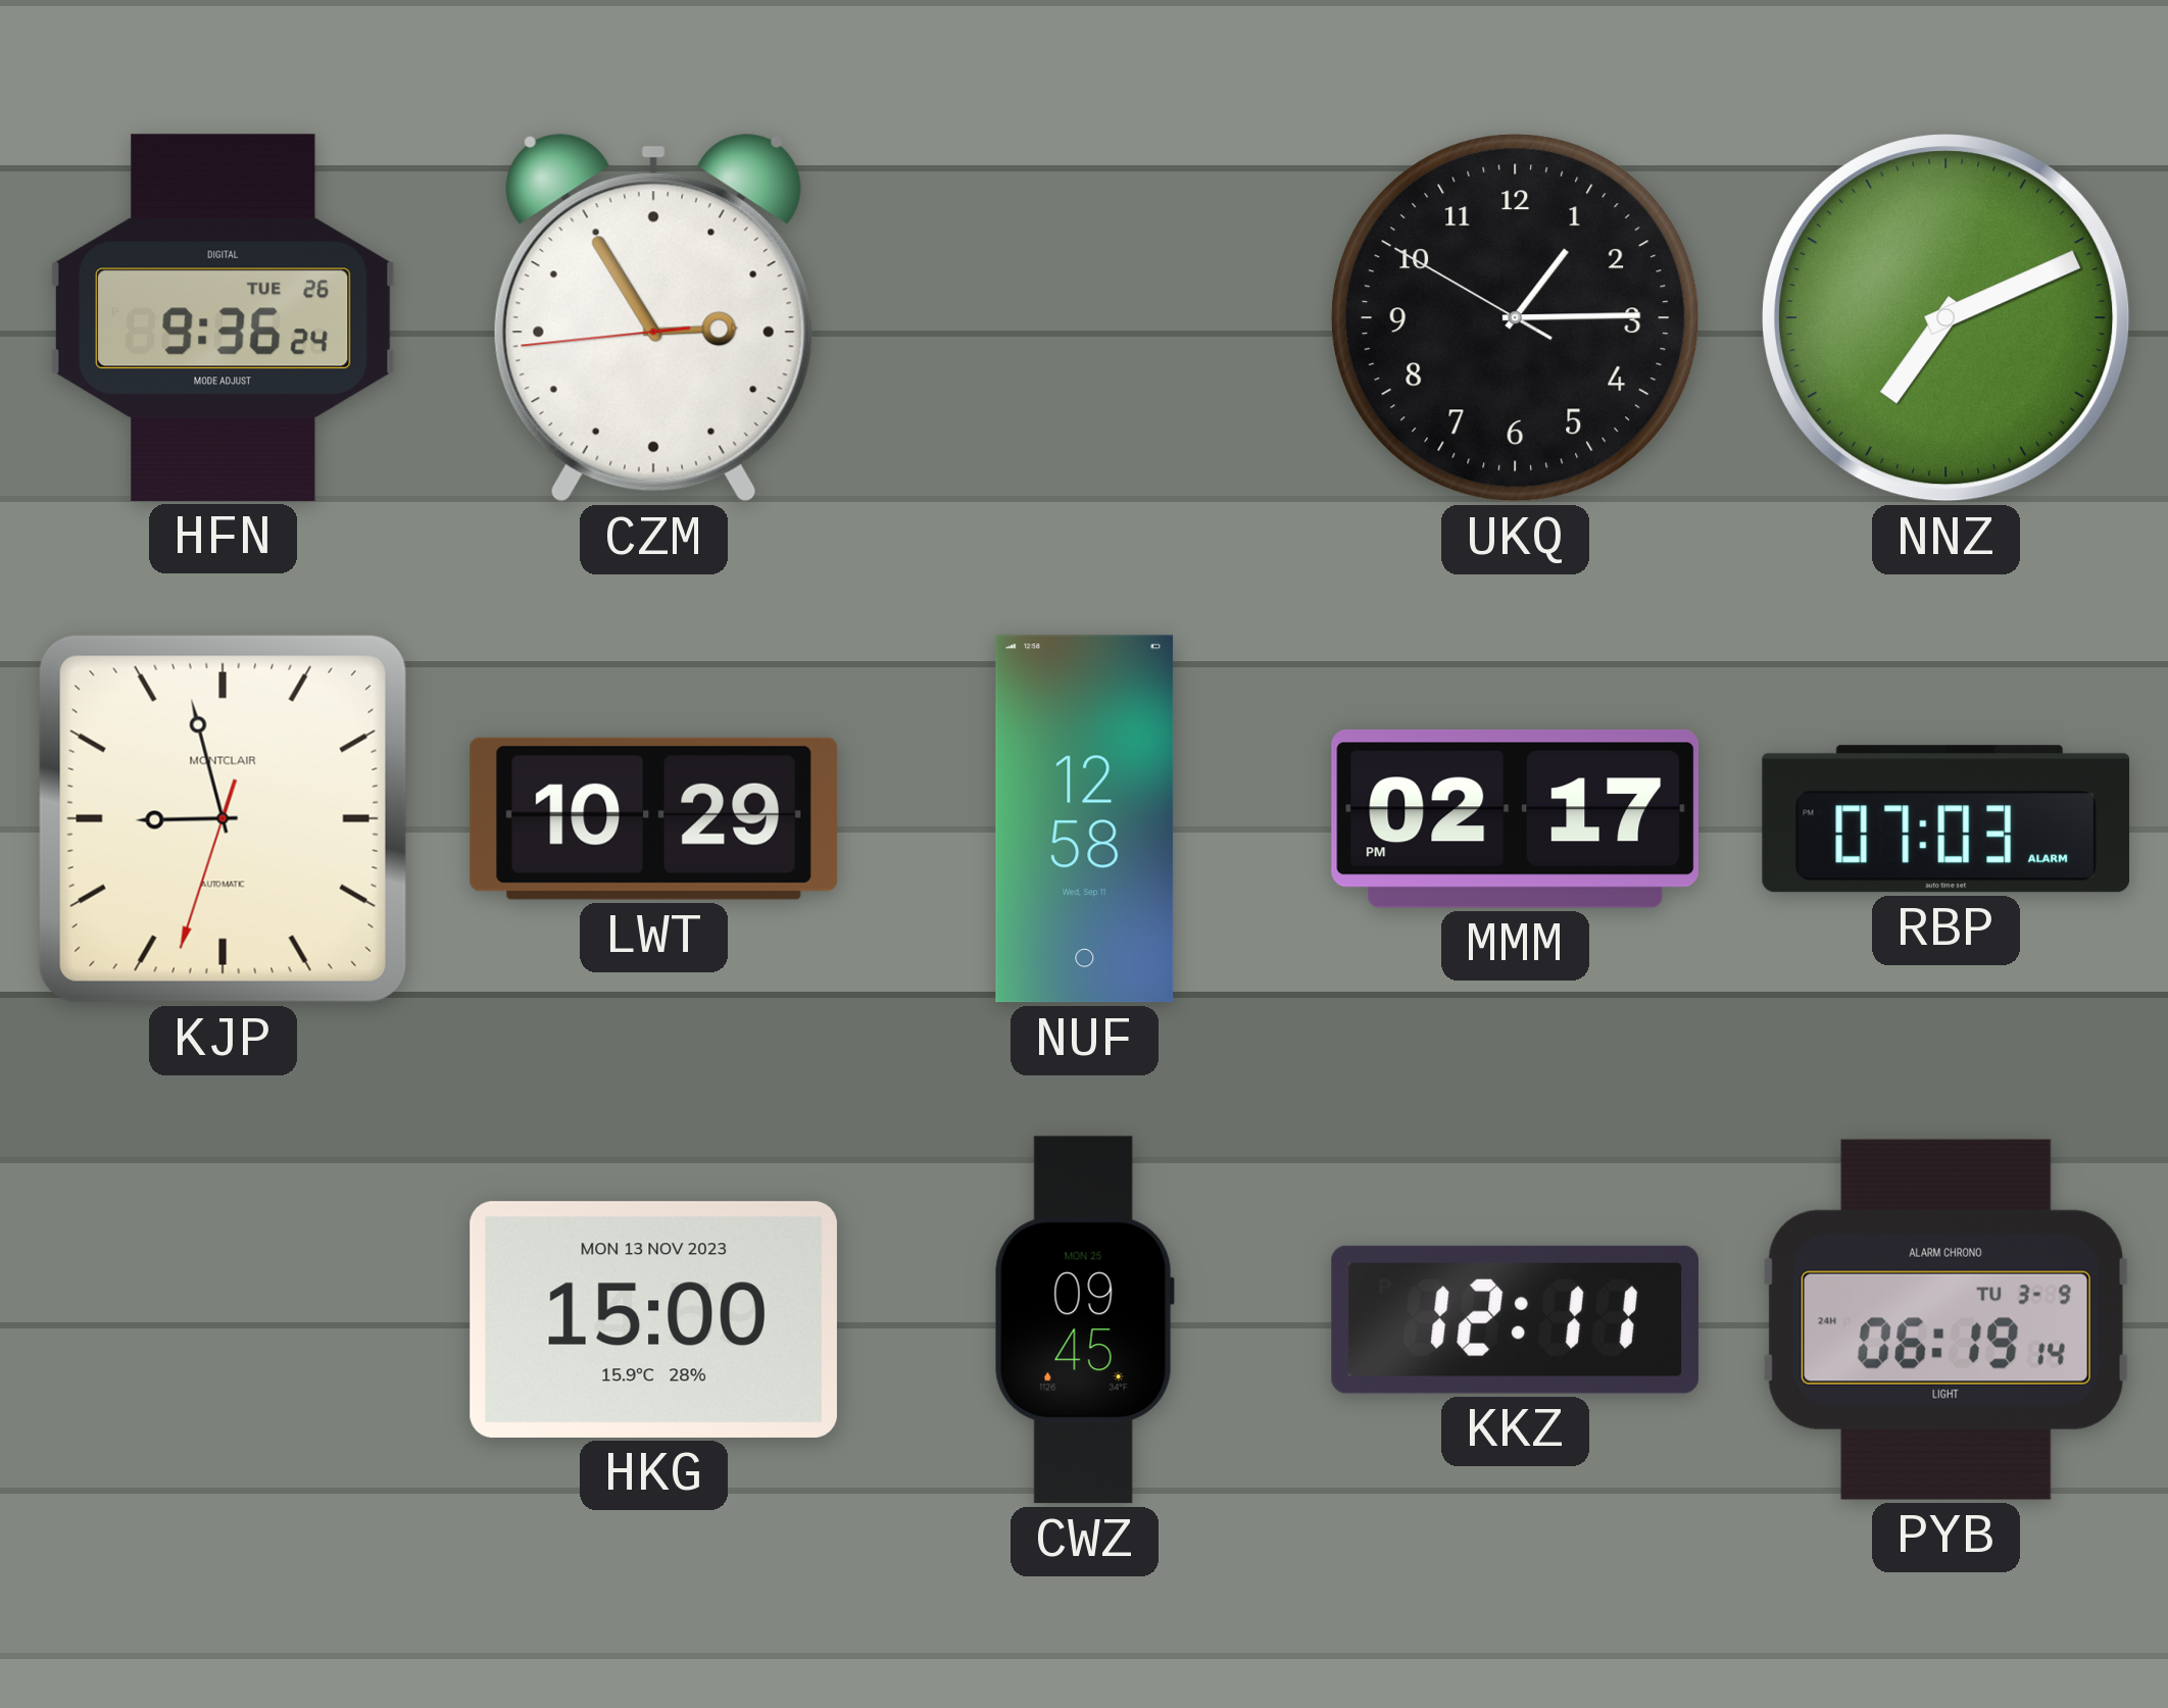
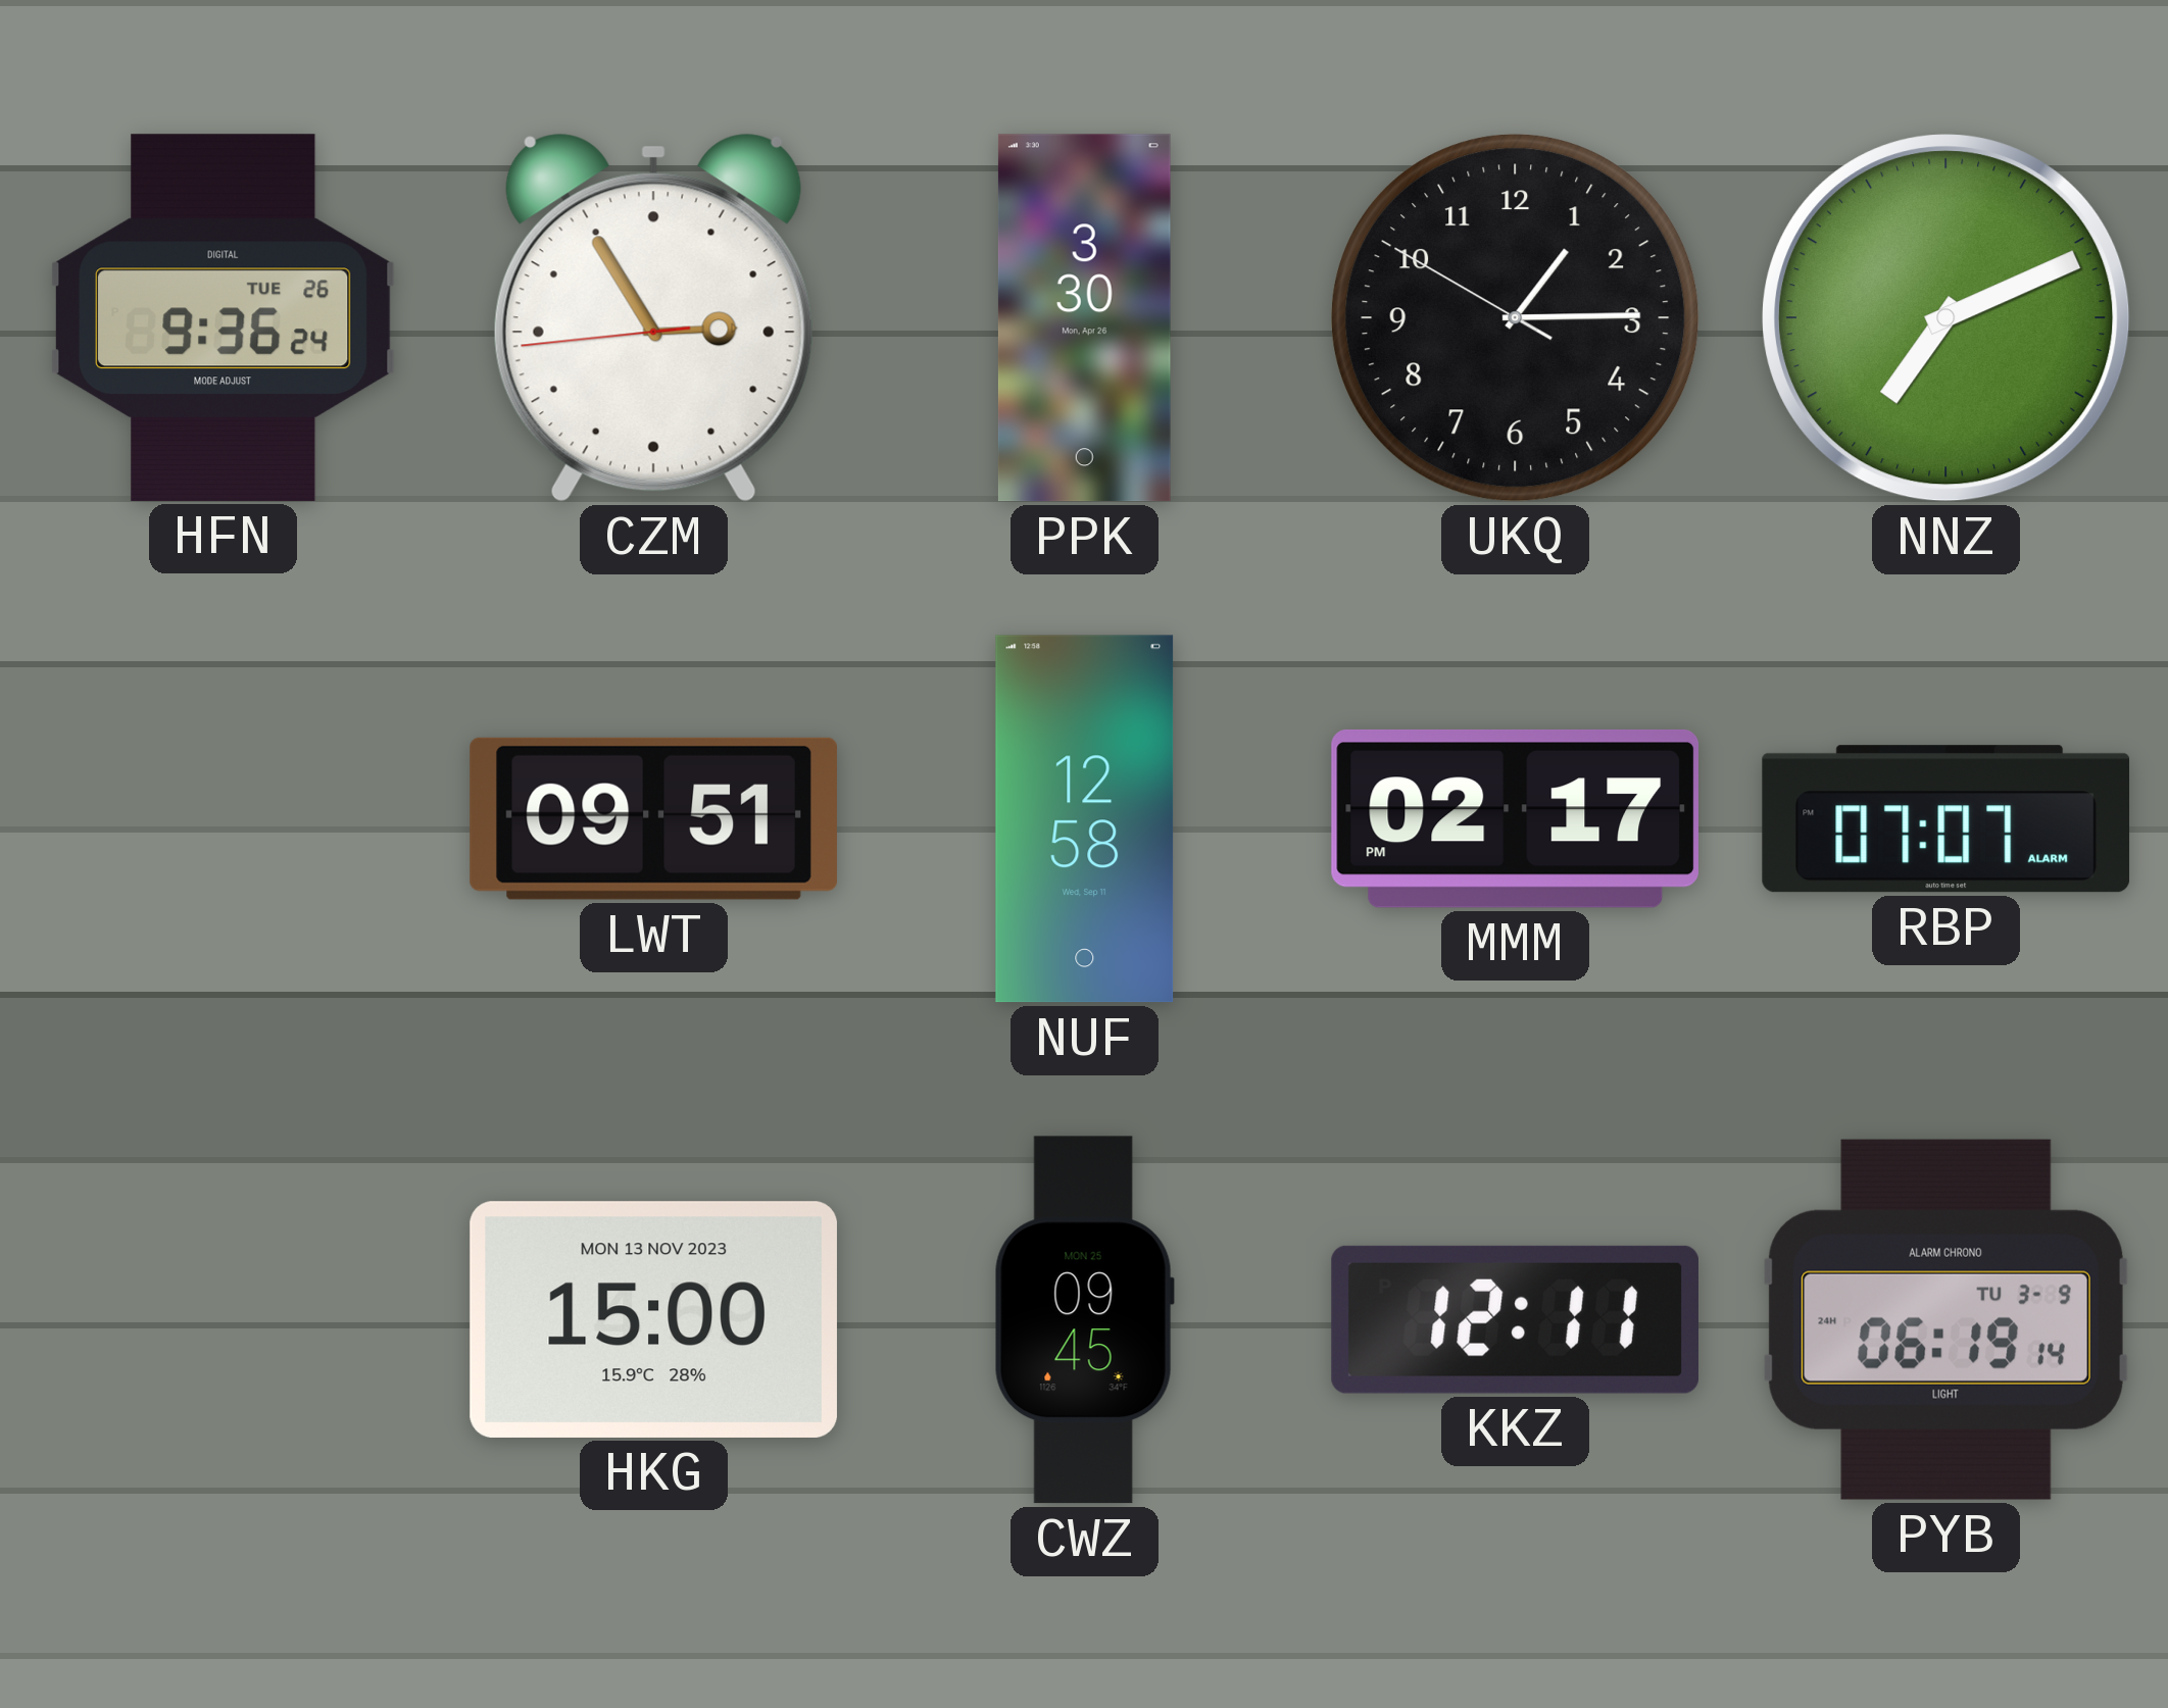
PPK: none -> 3:30 (1084, 318)
KJP: 8:57 -> none (223, 818)
LWT: 10:29 -> 09:51 (653, 818)
RBP: 07:03 -> 07:07 (1947, 819)
